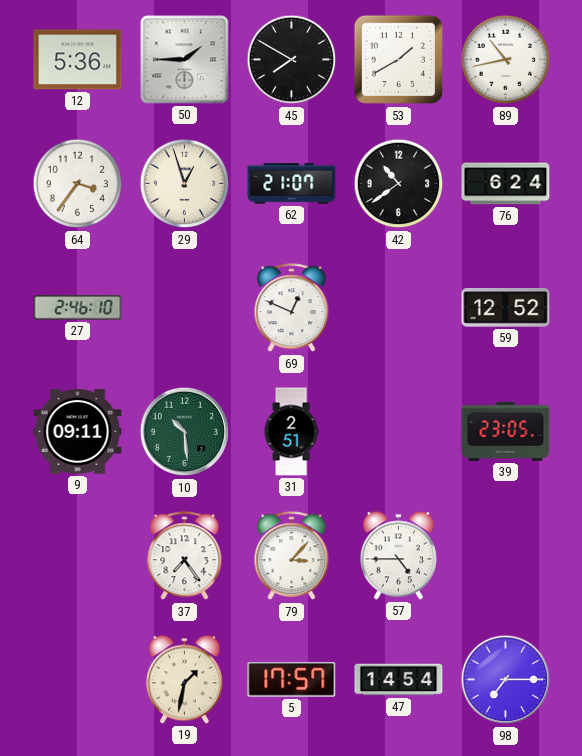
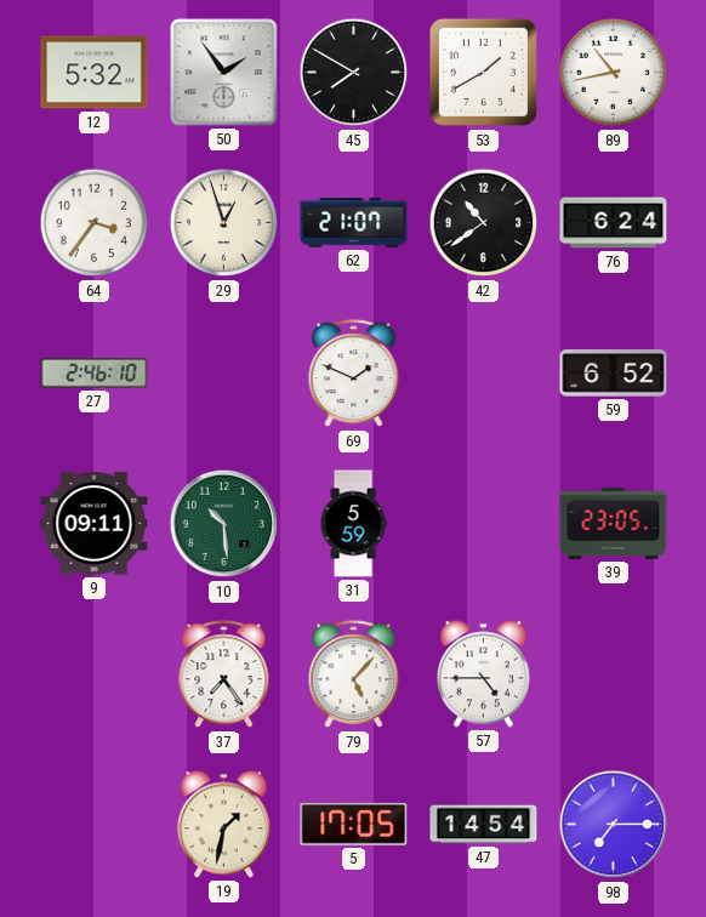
12: 5:36 -> 5:32 (95, 73)
50: 1:45 -> 1:54 (224, 73)
69: 12:49 -> 1:49 (354, 374)
59: 12:52 -> 6:52 (614, 374)
31: 2:51 -> 5:59 (353, 524)
79: 3:07 -> 5:07 (354, 674)
5: 17:57 -> 17:05 (354, 824)
